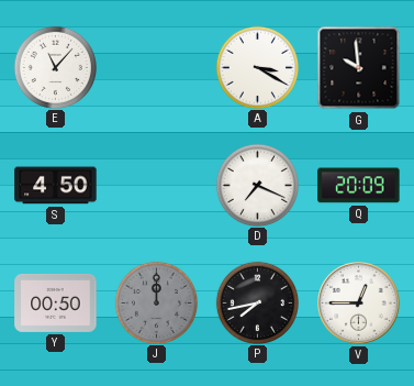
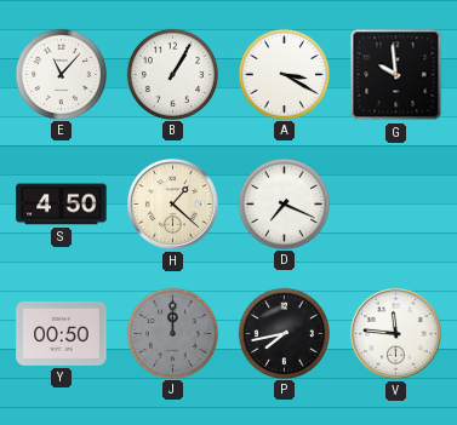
B: none -> 1:05 (172, 74)
H: none -> 1:22 (173, 205)
Q: 20:09 -> none (359, 186)
V: 12:45 -> 11:46 (396, 334)
